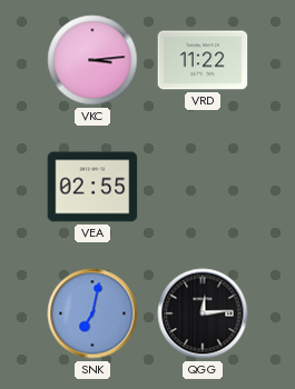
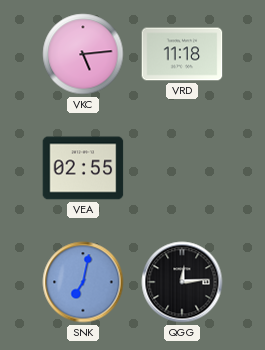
VKC: 3:14 -> 5:14 (83, 54)
VRD: 11:22 -> 11:18 (182, 54)
